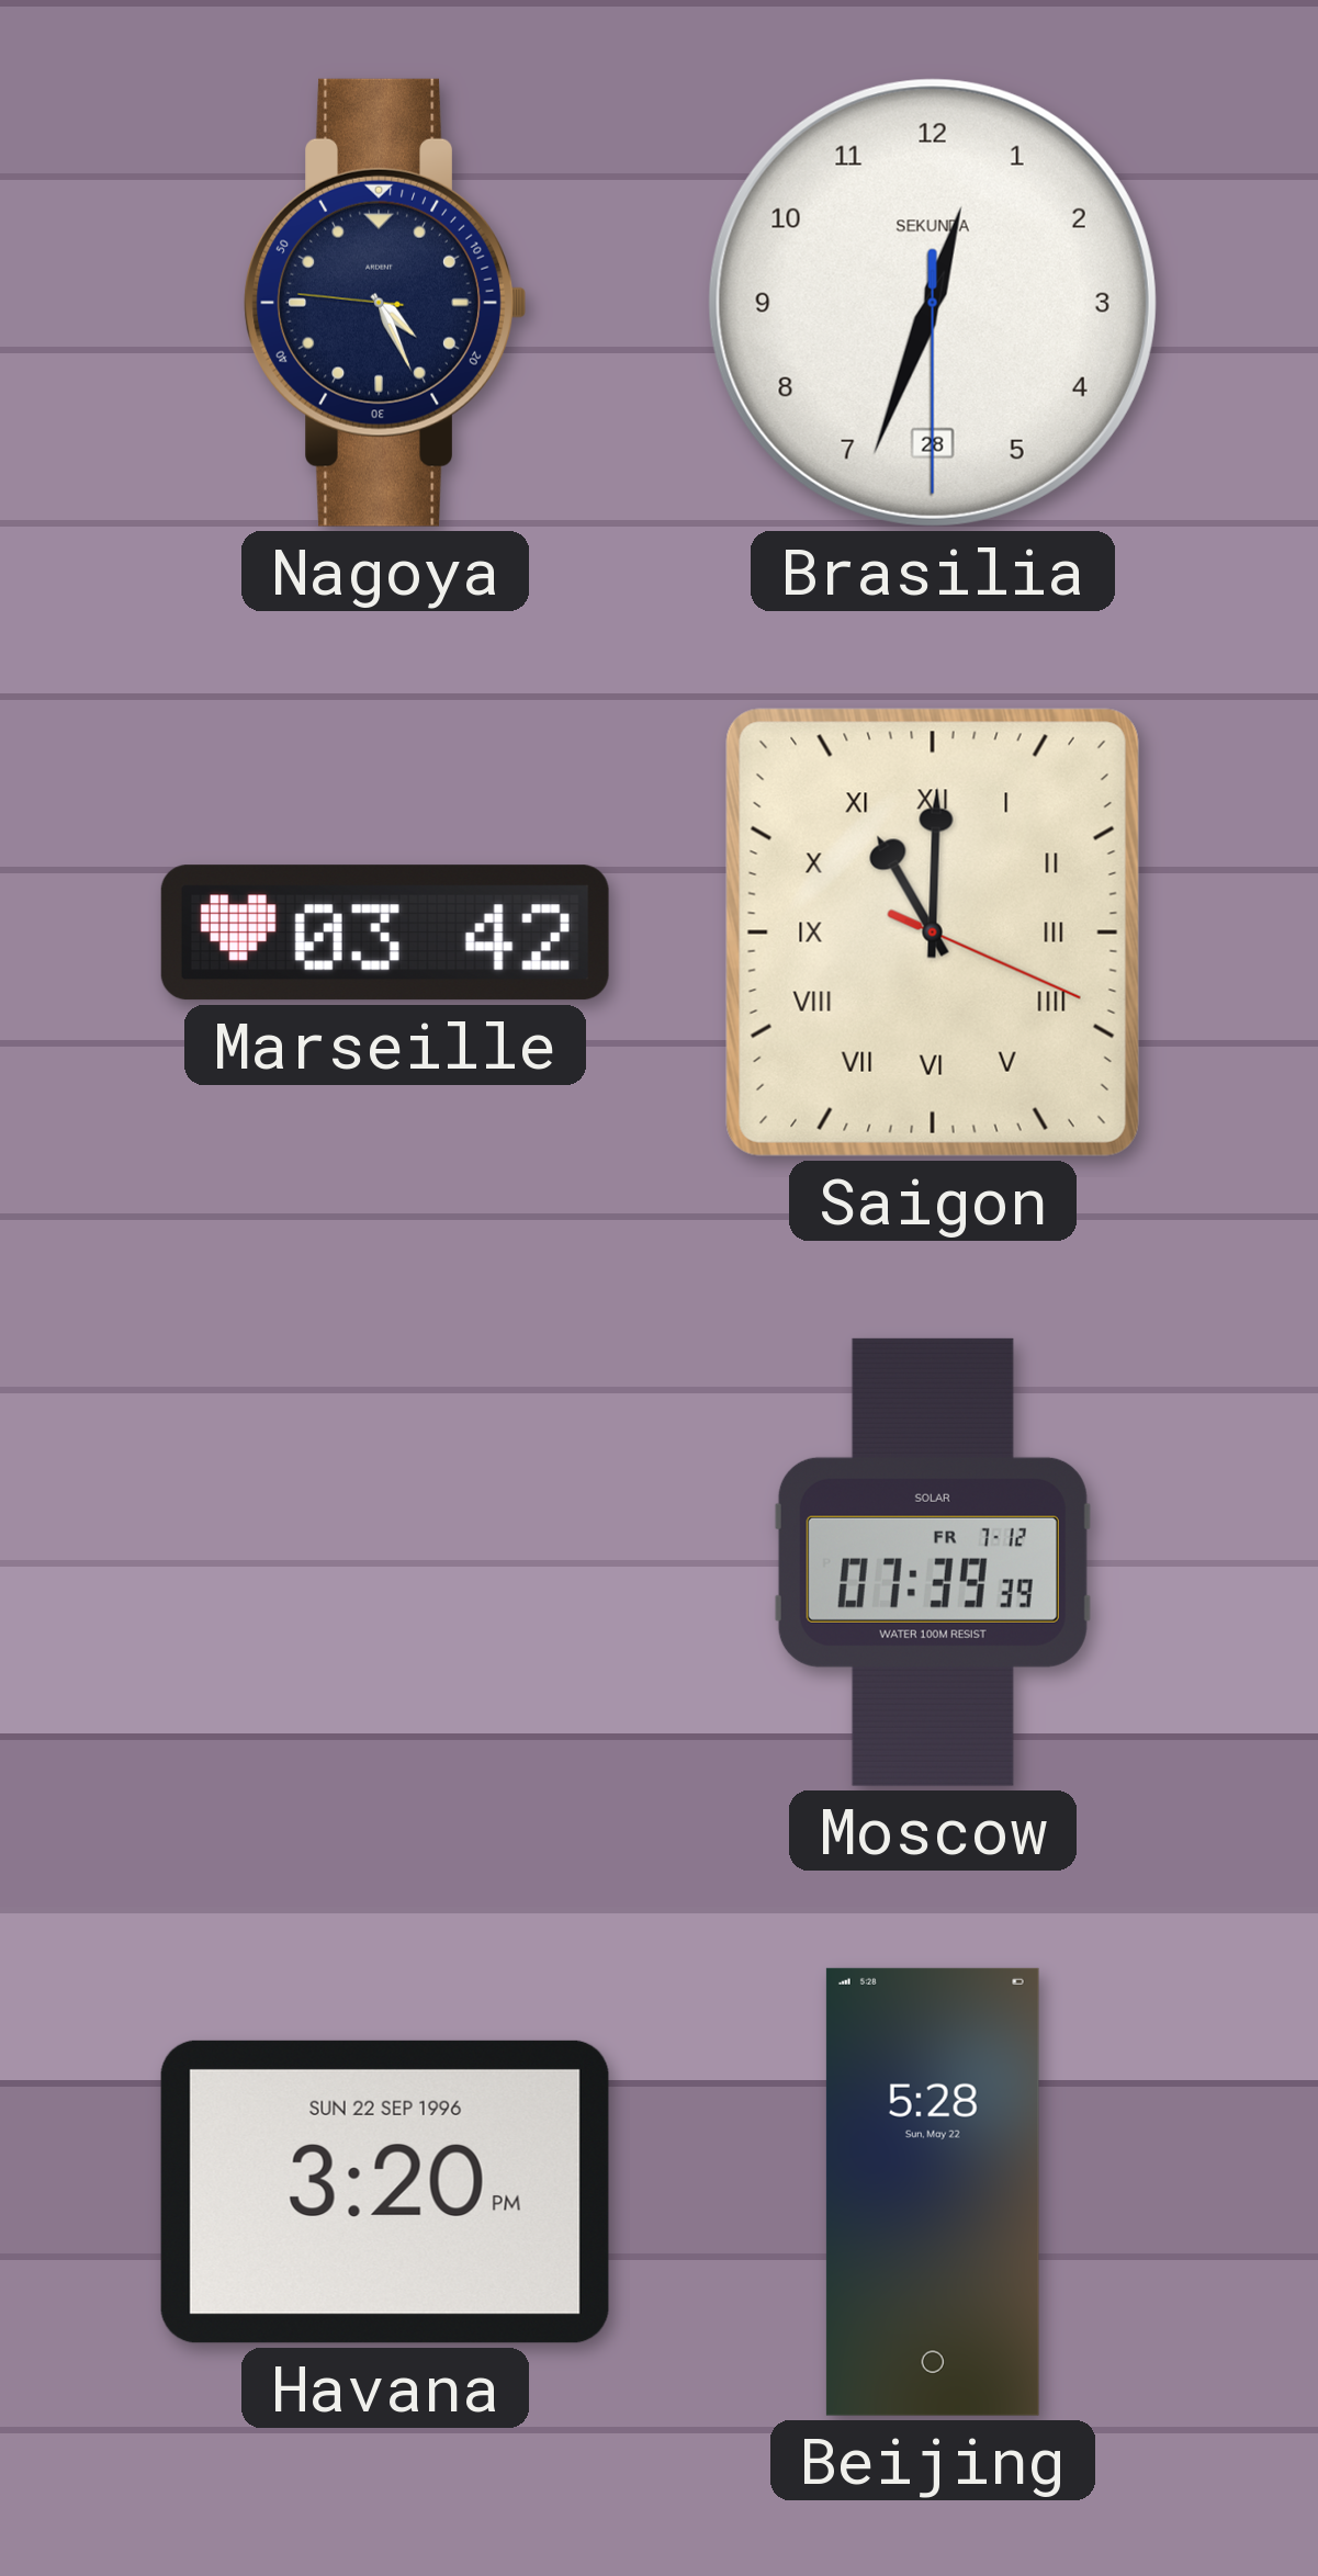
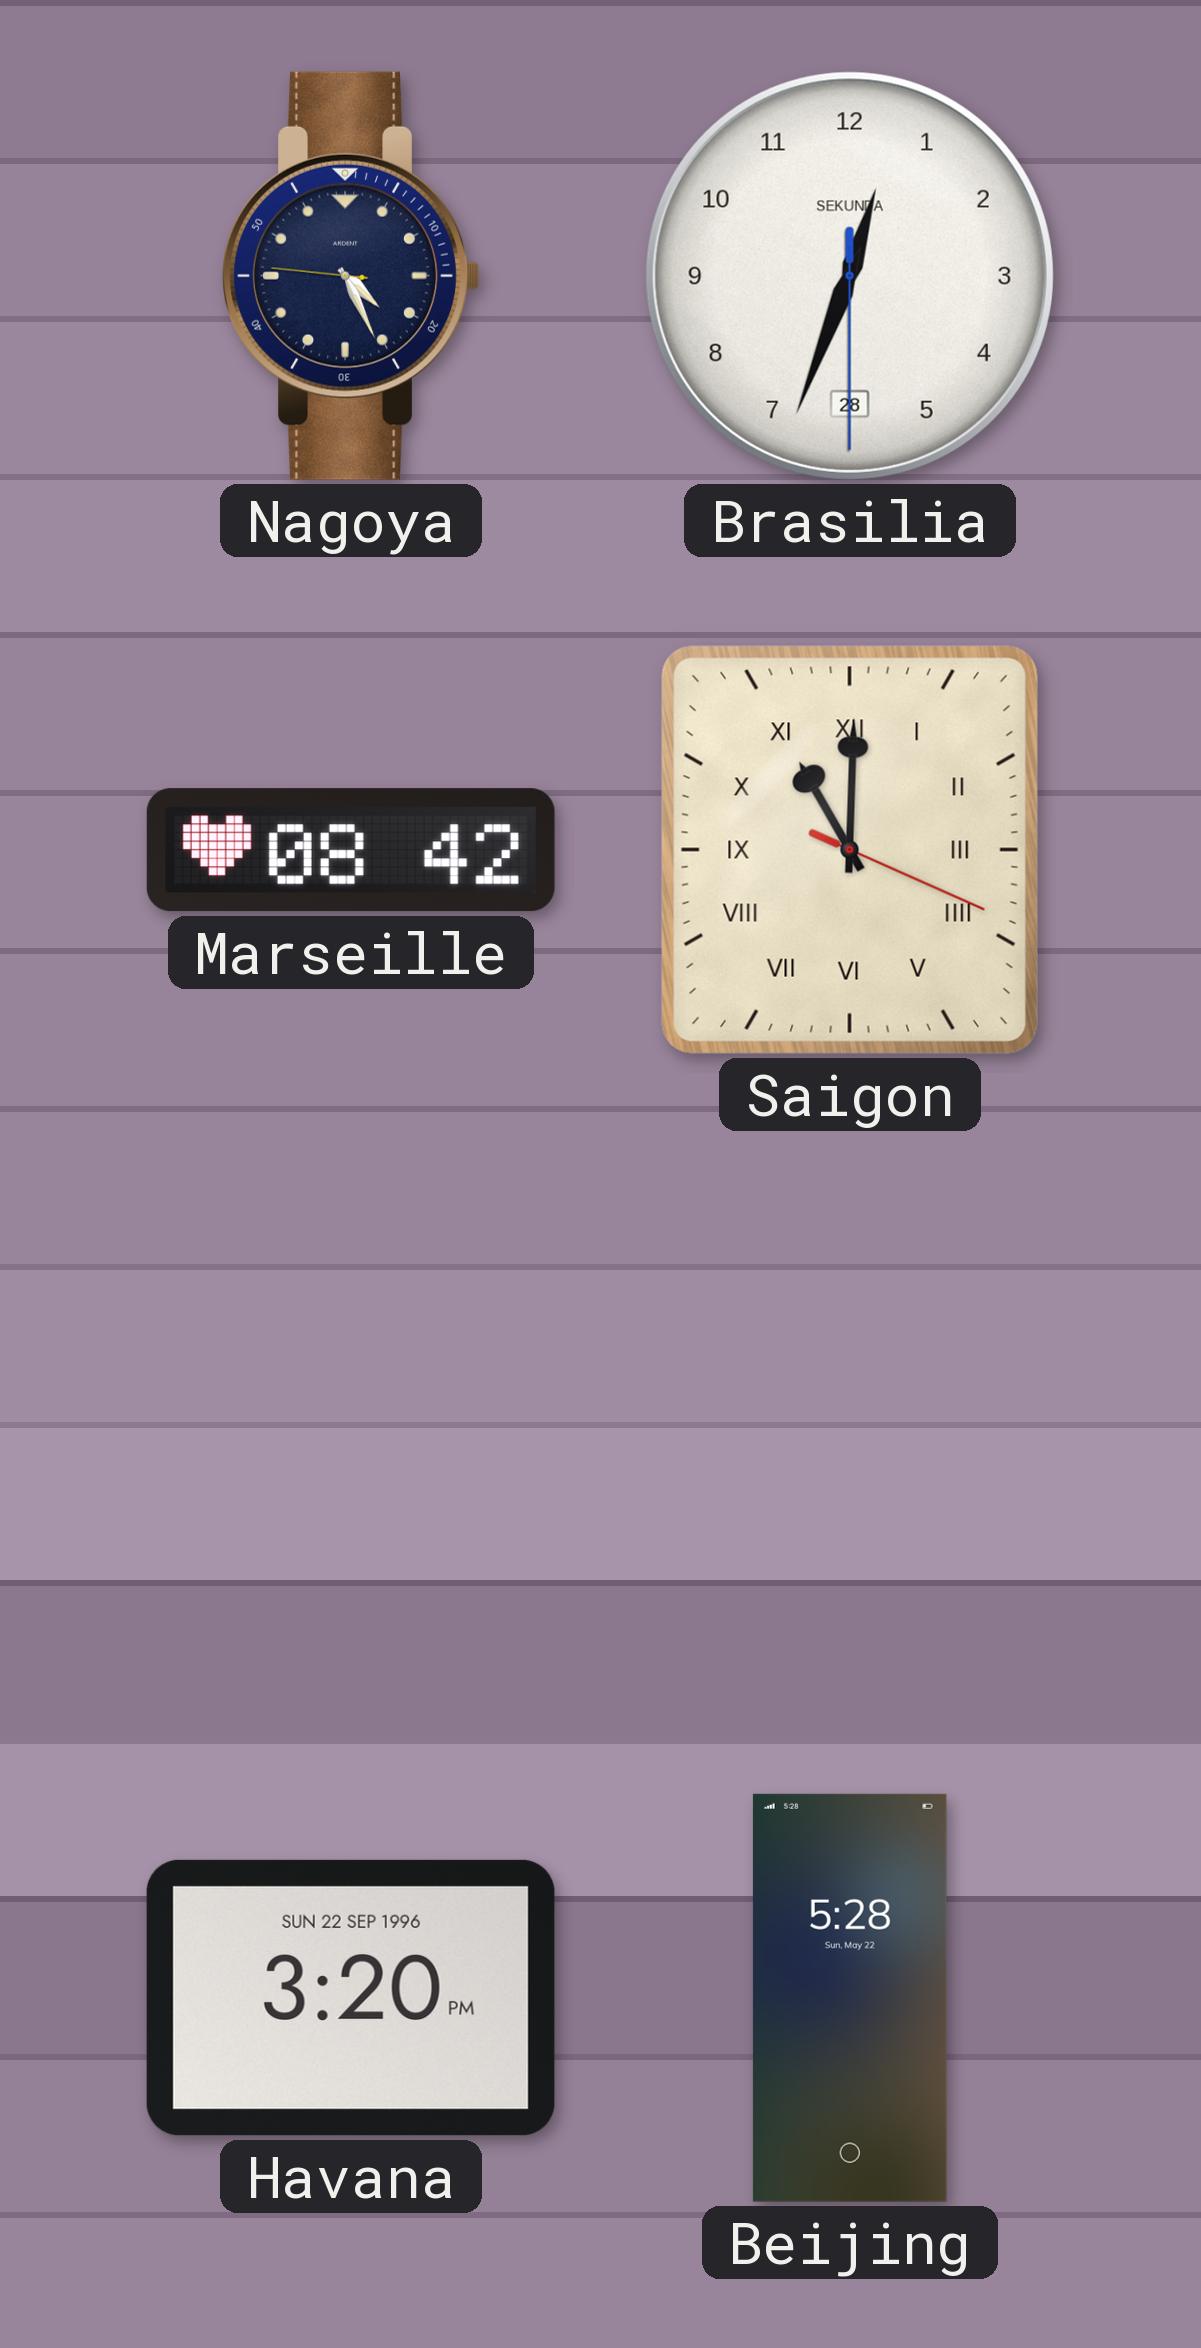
Marseille: 03:42 -> 08:42 (351, 850)
Moscow: 07:39 -> none (933, 1562)
